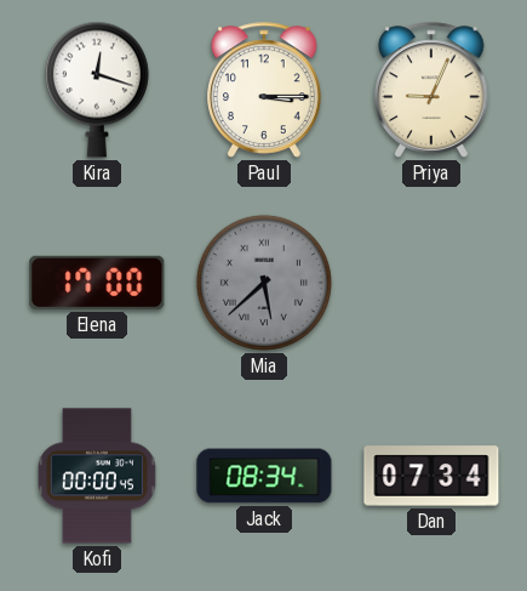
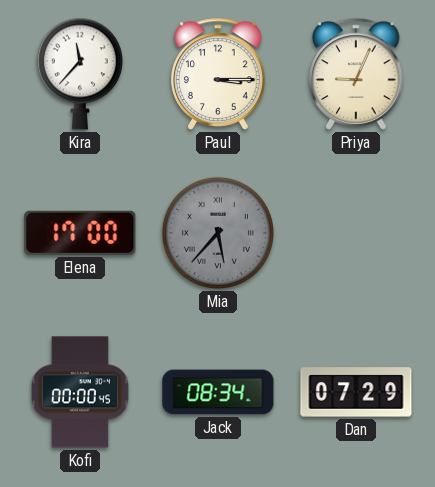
Kira: 12:18 -> 11:37 (80, 74)
Mia: 5:38 -> 5:37 (218, 233)
Dan: 07:34 -> 07:29 (356, 392)
